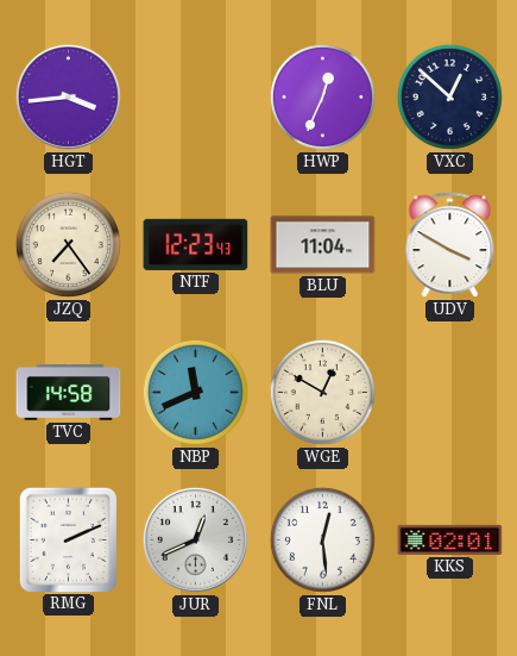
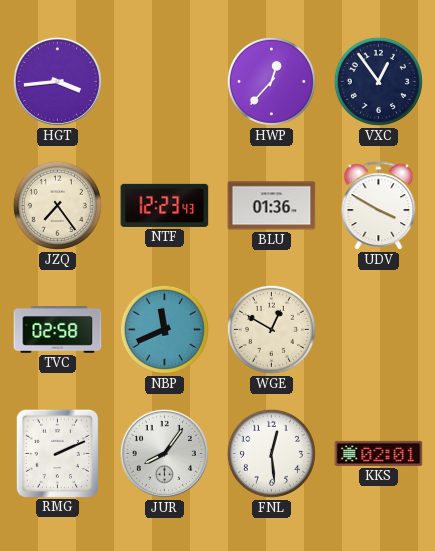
HWP: 12:34 -> 12:37 (271, 81)
VXC: 12:52 -> 12:54 (378, 81)
BLU: 11:04 -> 01:36 (272, 206)
TVC: 14:58 -> 02:58 (58, 330)
JUR: 12:41 -> 8:06 (164, 453)
